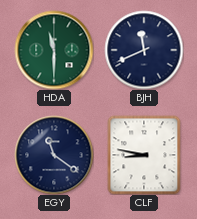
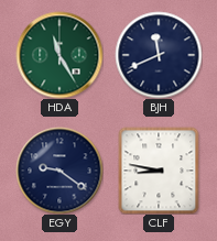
HDA: 11:30 -> 11:25 (59, 55)
EGY: 11:21 -> 9:21 (59, 171)
